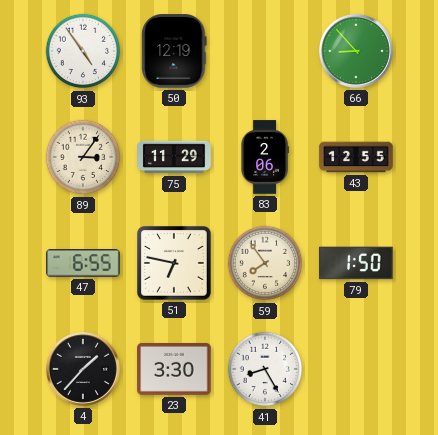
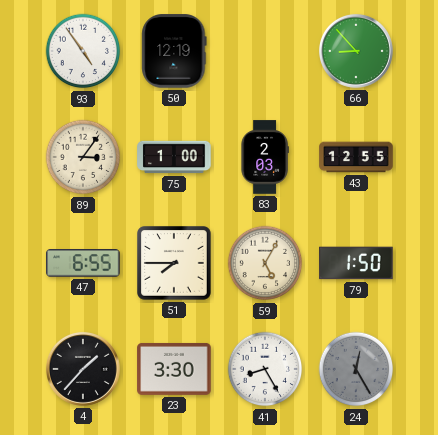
75: 11:29 -> 1:00 (174, 157)
83: 2:06 -> 2:03 (265, 157)
51: 6:47 -> 7:45 (175, 264)
59: 7:54 -> 5:05 (265, 263)
24: none -> 12:25 (356, 369)
